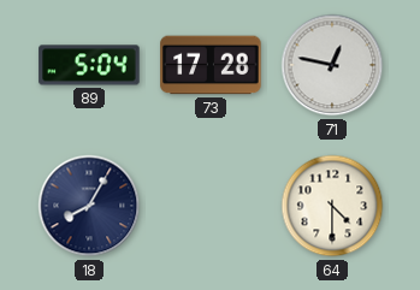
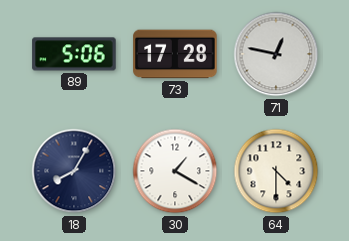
89: 5:04 -> 5:06 (74, 54)
30: none -> 1:20 (175, 171)
